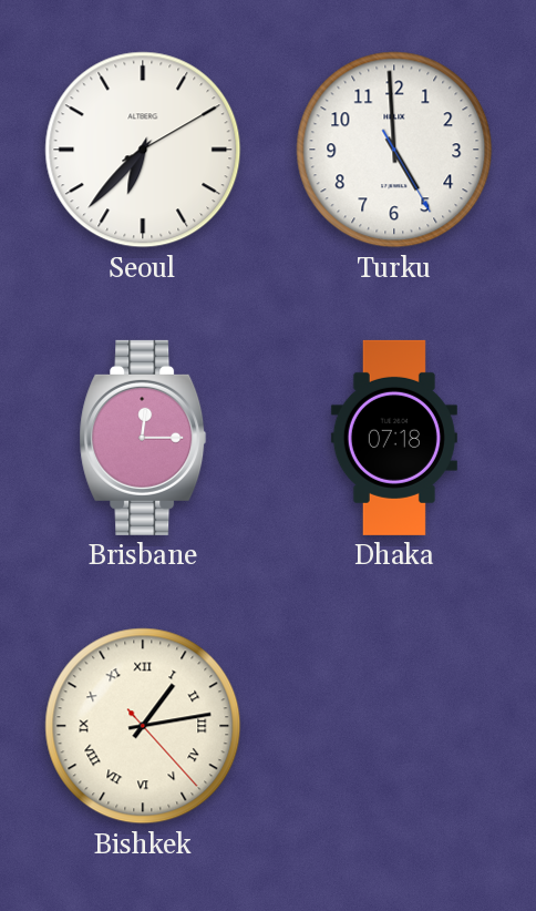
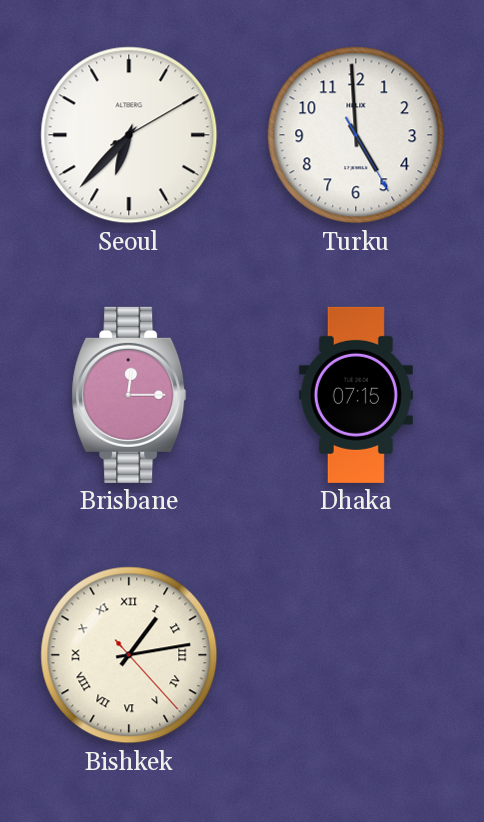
Dhaka: 07:18 -> 07:15 (356, 395)
